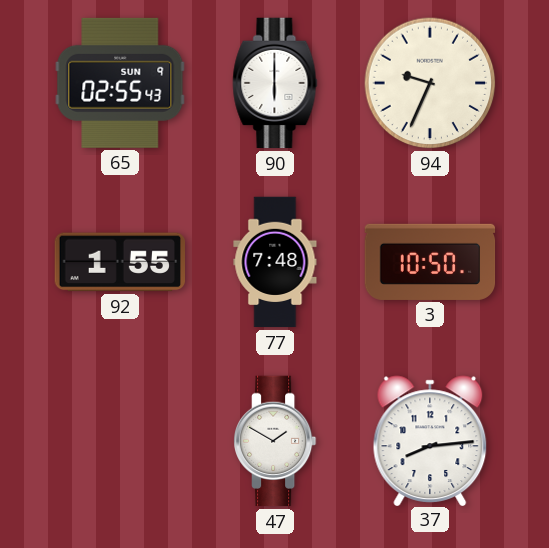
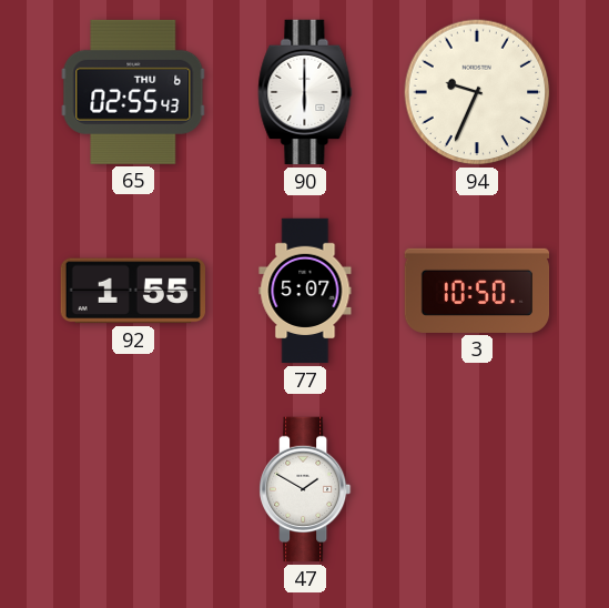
65 date: SUN 9 -> THU 6 (133, 92)
77: 7:48 -> 5:07 (305, 291)
37: 8:14 -> none (430, 440)
